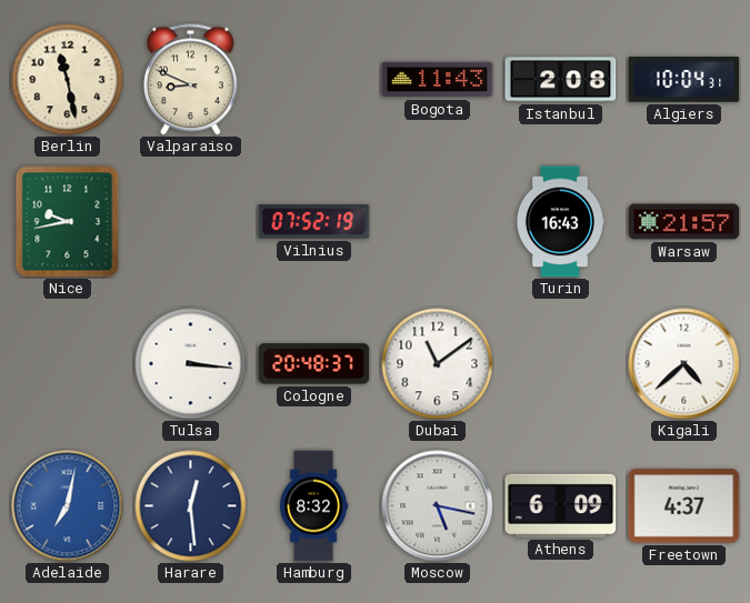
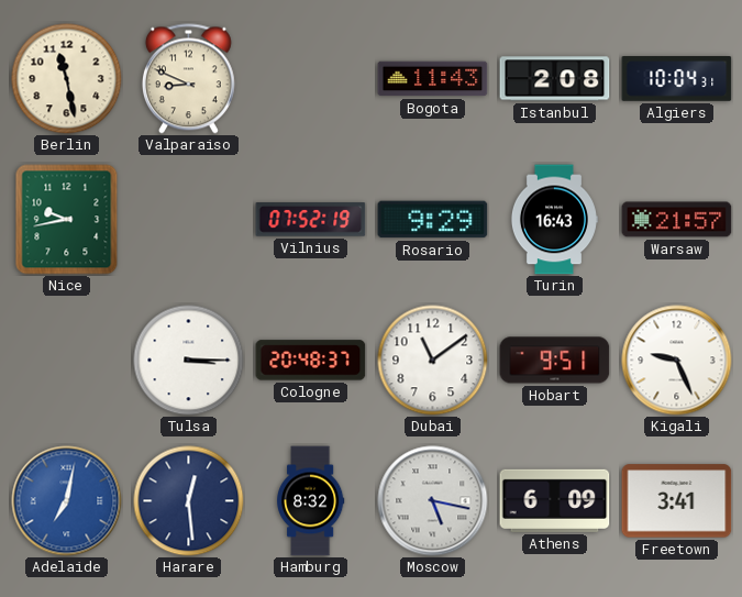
Rosario: none -> 9:29 (433, 220)
Tulsa: 3:16 -> 3:15 (189, 361)
Hobart: none -> 9:51 (555, 361)
Kigali: 4:38 -> 9:26 (677, 361)
Freetown: 4:37 -> 3:41 (677, 501)
